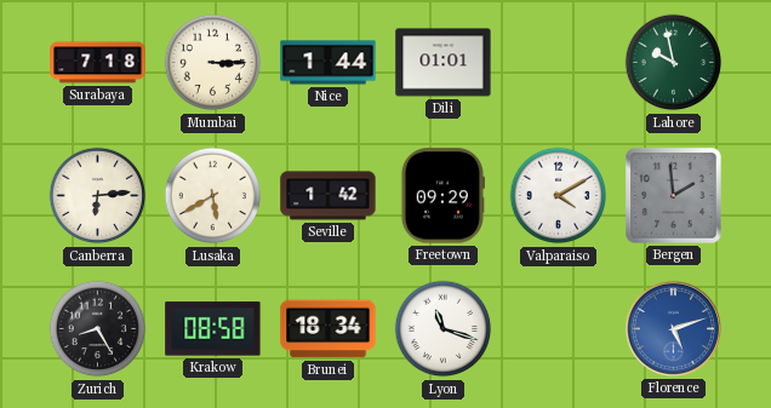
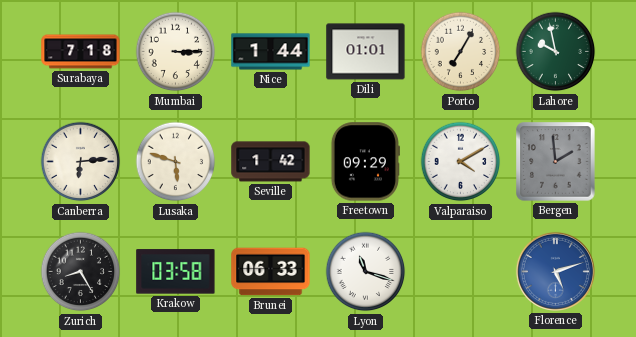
Porto: none -> 7:05 (461, 52)
Lusaka: 5:40 -> 5:48 (176, 162)
Krakow: 08:58 -> 03:58 (176, 272)
Brunei: 18:34 -> 06:33 (271, 272)
